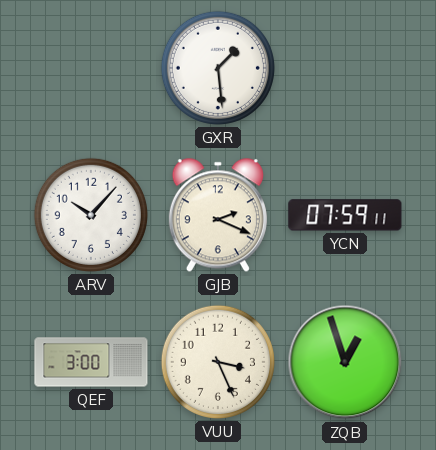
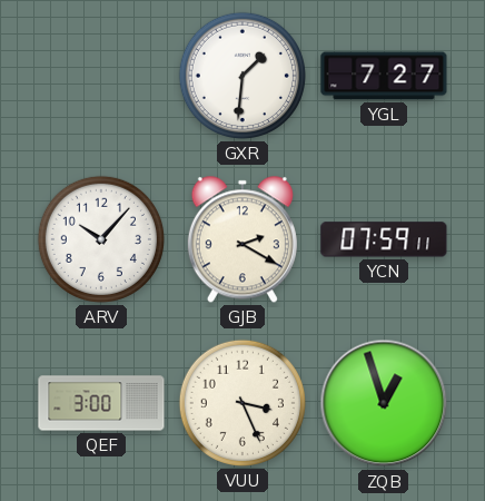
GXR: 1:29 -> 1:31 (242, 76)
YGL: none -> 7:27 (384, 76)
GJB: 2:19 -> 2:20 (242, 239)
